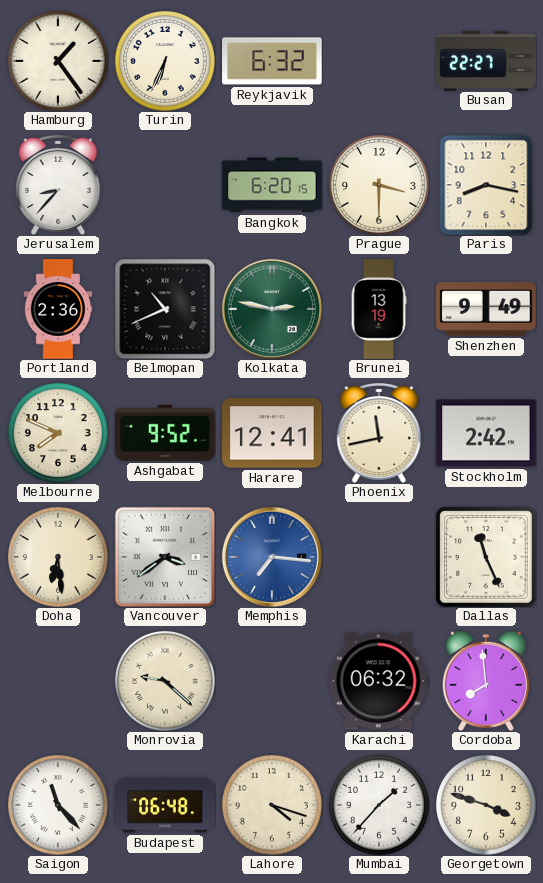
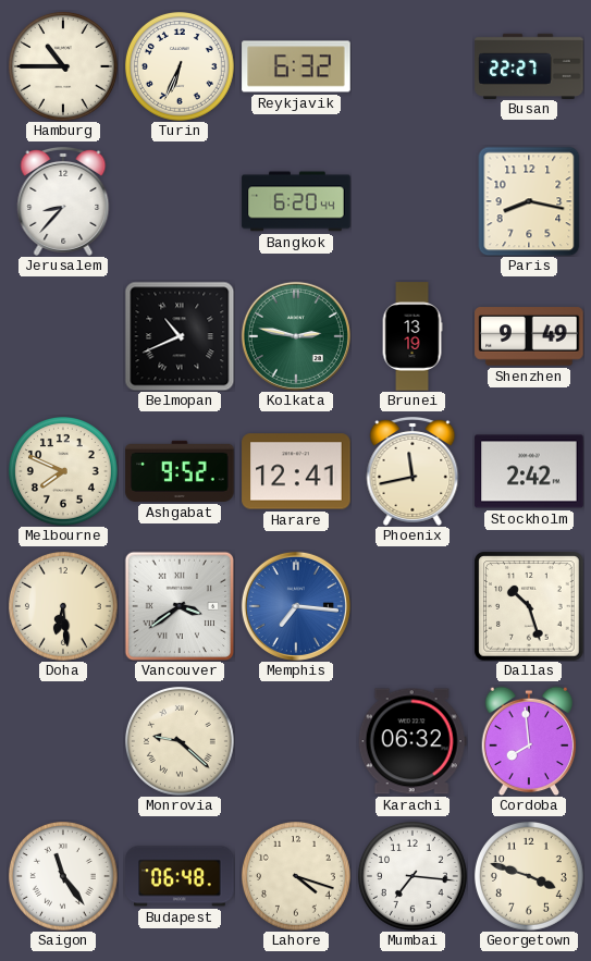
Hamburg: 1:24 -> 10:45 (63, 66)
Bangkok: 6:20:15 -> 6:20:44 (296, 201)
Prague: 3:30 -> none (379, 185)
Portland: 2:36 -> none (58, 309)
Dallas: 11:26 -> 10:27 (529, 606)
Saigon: 11:23 -> 11:24 (63, 876)
Mumbai: 1:37 -> 7:16 (413, 876)
